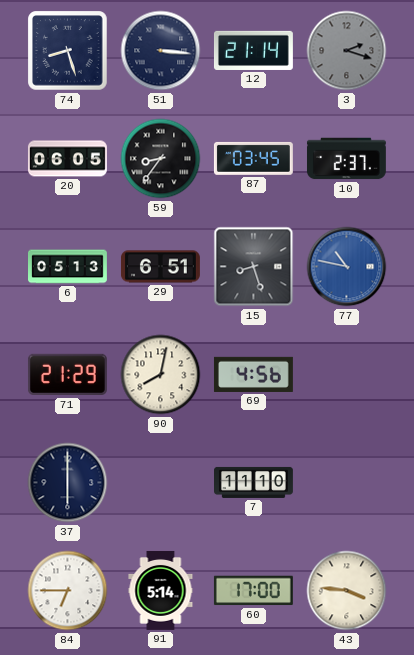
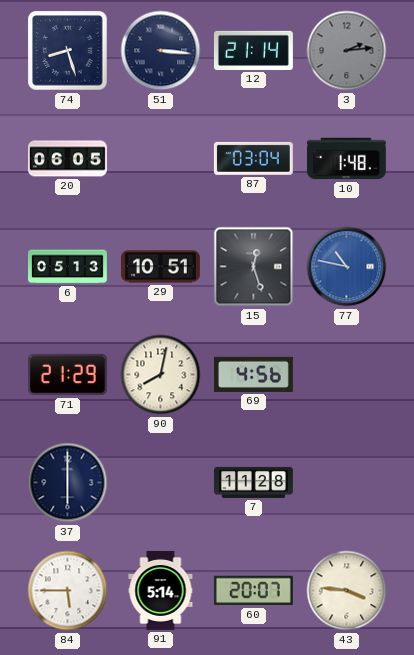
3: 2:18 -> 2:14 (347, 51)
59: 8:36 -> none (161, 159)
87: 03:45 -> 03:04 (253, 158)
10: 2:37 -> 1:48 (346, 159)
29: 6:51 -> 10:51 (160, 267)
15: 8:27 -> 12:27 (254, 267)
7: 11:10 -> 11:28 (254, 482)
84: 6:45 -> 5:45 (68, 591)
60: 17:00 -> 20:07 (253, 591)
